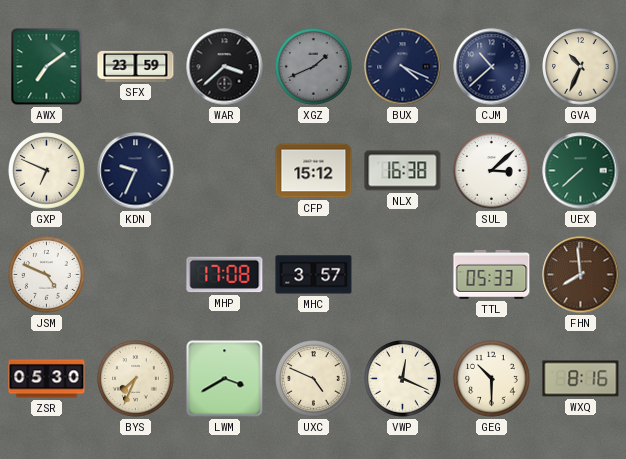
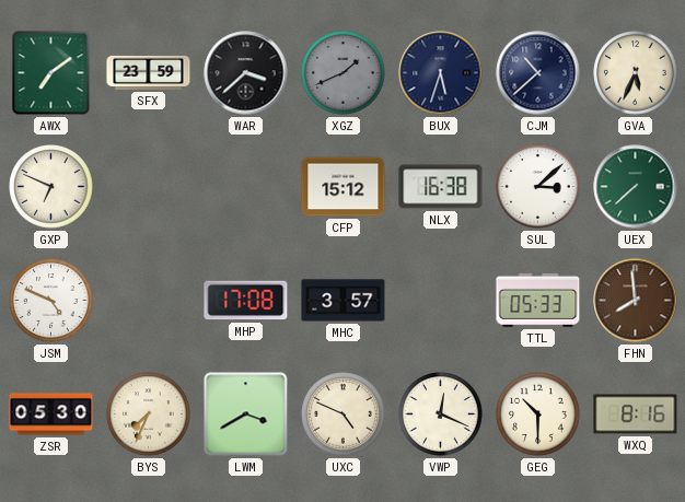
BUX: 4:19 -> 5:33 (441, 73)
GVA: 10:34 -> 5:34 (636, 73)
KDN: 9:34 -> none (136, 171)
